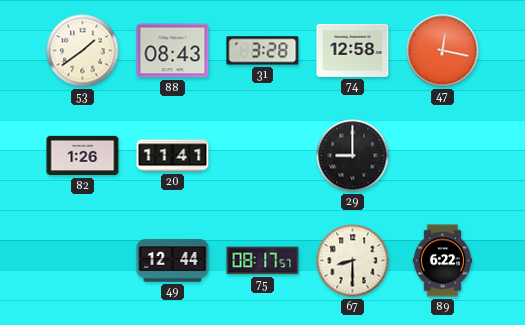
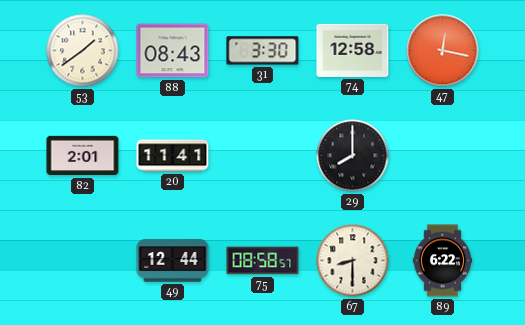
31: 3:28 -> 3:30 (263, 51)
82: 1:26 -> 2:01 (83, 156)
29: 9:00 -> 8:00 (353, 156)
75: 08:17 -> 08:58 (263, 261)
